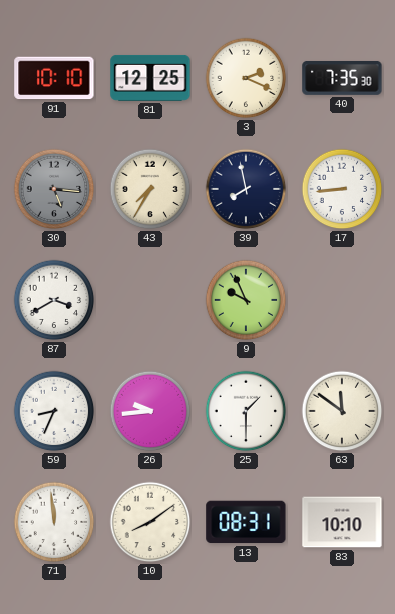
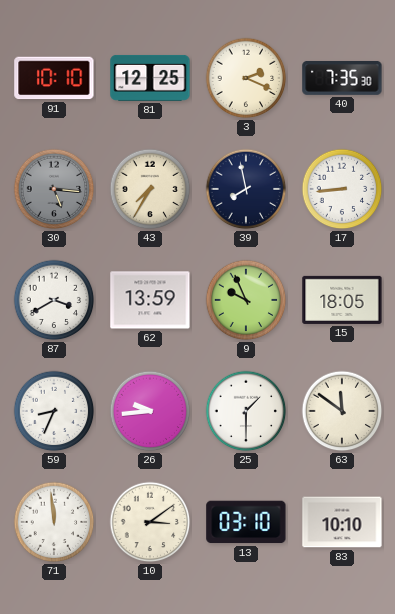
62: none -> 13:59 (150, 300)
15: none -> 18:05 (342, 300)
10: 8:09 -> 3:09 (150, 522)
13: 08:31 -> 03:10 (246, 522)
